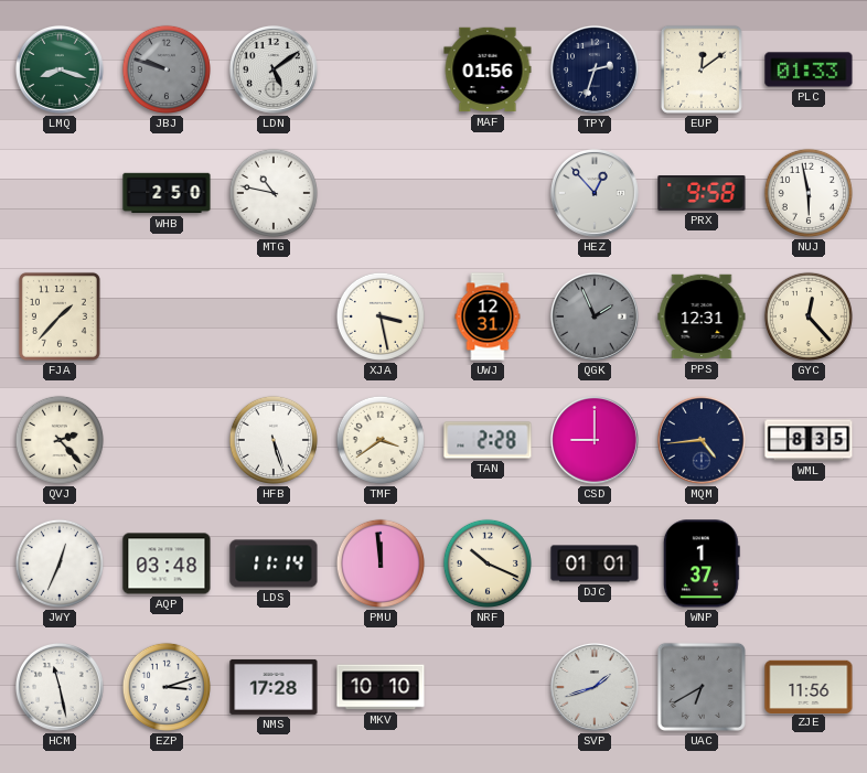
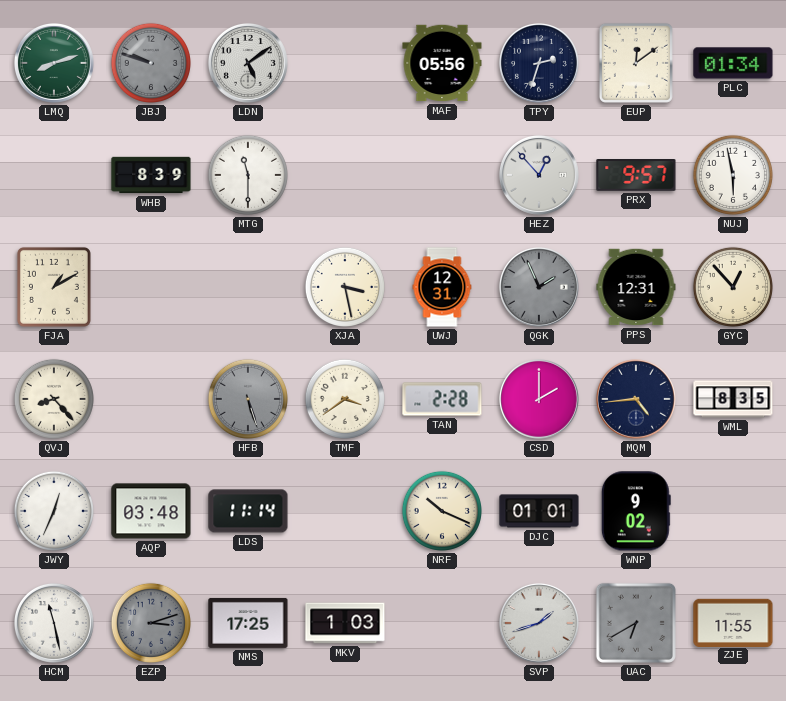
LMQ: 8:18 -> 8:12 (54, 63)
MAF: 01:56 -> 05:56 (442, 63)
PLC: 01:33 -> 01:34 (733, 63)
WHB: 2:50 -> 8:39 (151, 175)
MTG: 10:47 -> 11:30 (248, 175)
PRX: 9:58 -> 9:57 (636, 176)
FJA: 1:37 -> 1:10 (54, 287)
GYC: 12:23 -> 12:53 (733, 287)
QVJ: 2:23 -> 8:23 (54, 399)
HFB dial: white -> grey (248, 399)
CSD: 9:00 -> 2:00 (539, 399)
PMU: 11:59 -> none (381, 563)
WNP: 1:37 -> 9:02 (636, 511)
EZP dial: white -> grey (151, 623)
NMS: 17:28 -> 17:25 (248, 623)
MKV: 10:10 -> 1:03 (345, 623)
ZJE: 11:56 -> 11:55 (733, 622)
